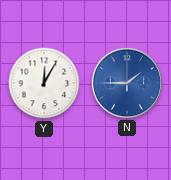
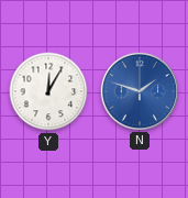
N: 1:45 -> 1:48 (139, 90)
